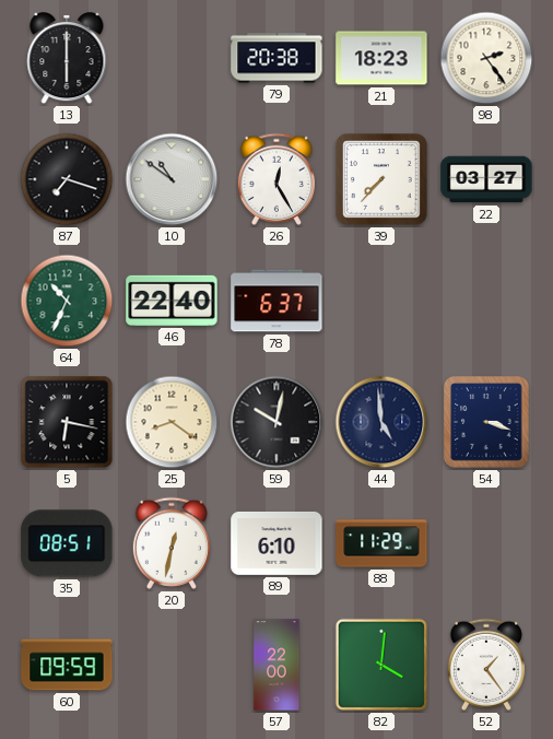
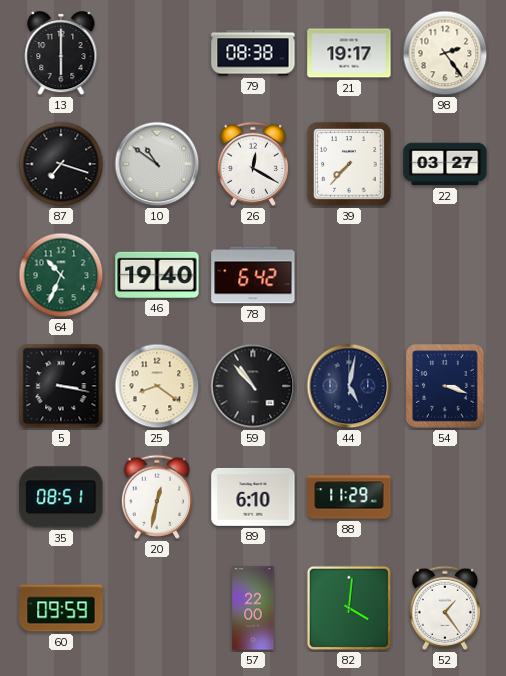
79: 20:38 -> 08:38 (253, 53)
21: 18:23 -> 19:17 (349, 53)
26: 12:25 -> 12:20 (252, 164)
46: 22:40 -> 19:40 (157, 275)
78: 6:37 -> 6:42 (253, 275)
5: 6:17 -> 3:17 (61, 386)
59: 10:02 -> 10:53 (253, 386)
44: 4:59 -> 5:02 (349, 386)
